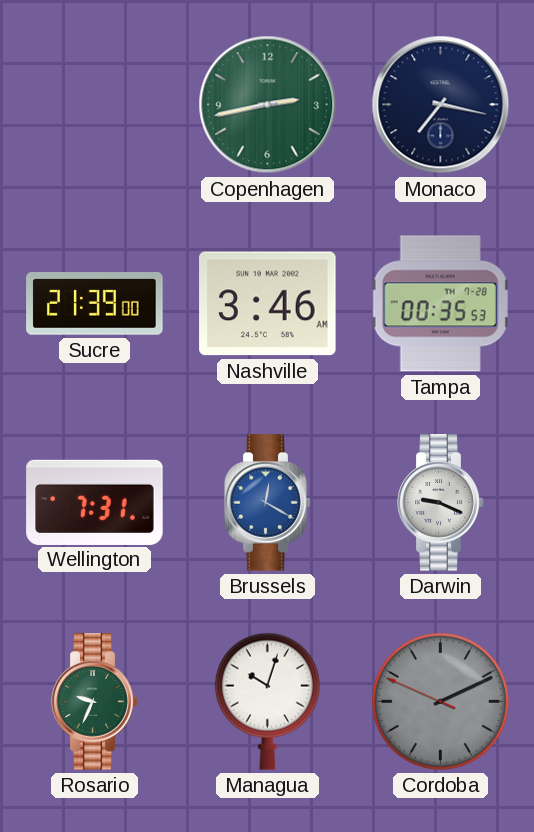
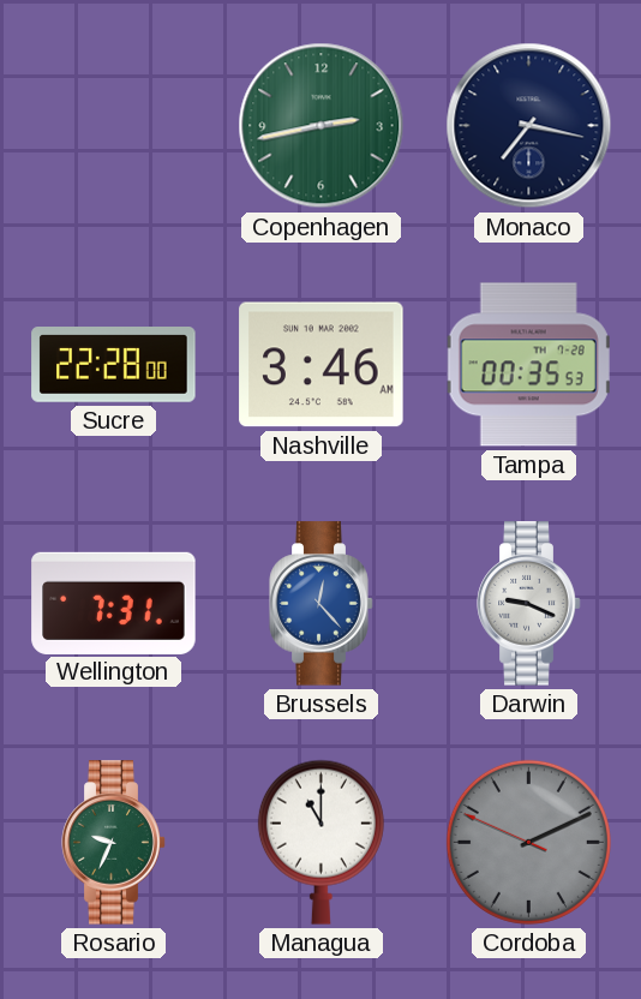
Sucre: 21:39 -> 22:28 (114, 365)
Brussels: 12:20 -> 12:23 (322, 604)
Managua: 10:03 -> 11:00 (320, 842)
